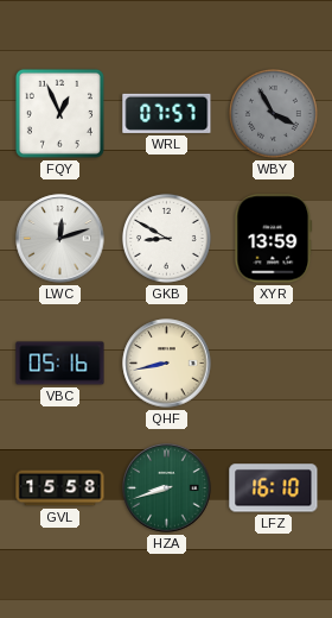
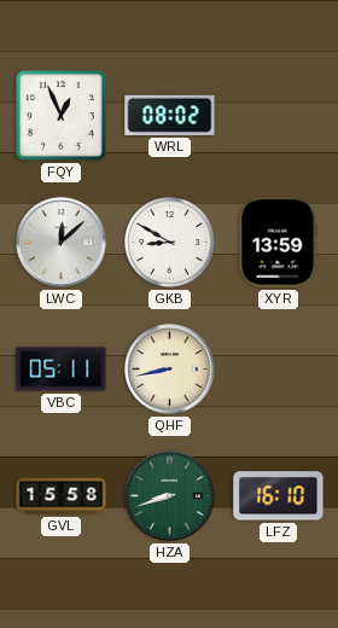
WRL: 07:57 -> 08:02 (170, 115)
WBY: 3:55 -> none (273, 113)
LWC: 12:12 -> 12:08 (62, 243)
VBC: 05:16 -> 05:11 (62, 370)
